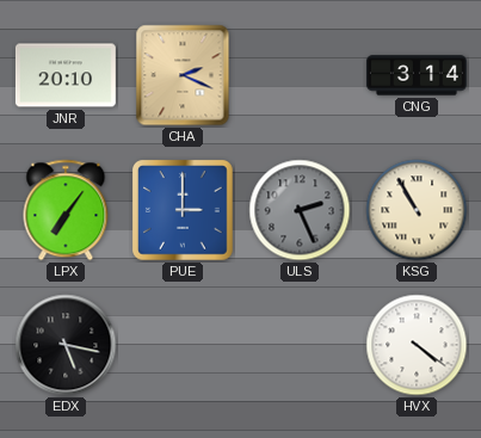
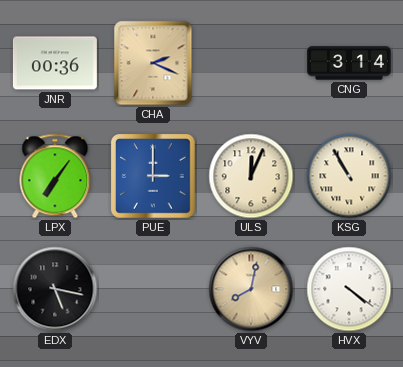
JNR: 20:10 -> 00:36 (55, 63)
ULS: 2:26 -> 12:04 (251, 176)
ULS dial: grey -> cream (251, 176)
VYV: none -> 8:02 (251, 289)
